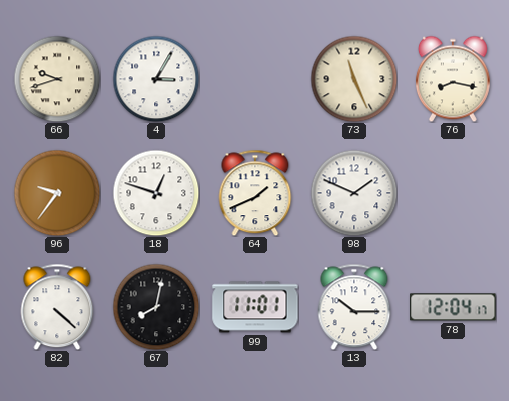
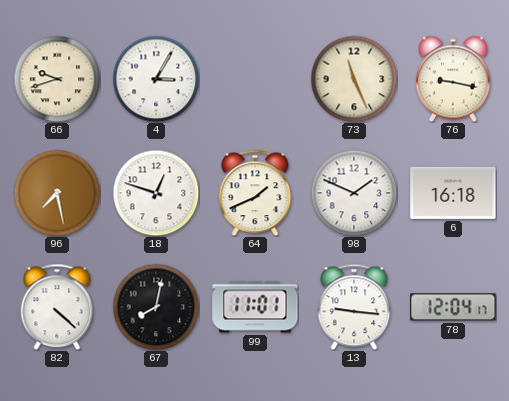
76: 8:17 -> 9:17 (453, 79)
96: 9:36 -> 7:28 (57, 193)
6: none -> 16:18 (453, 193)
13: 10:15 -> 9:16 (354, 307)
